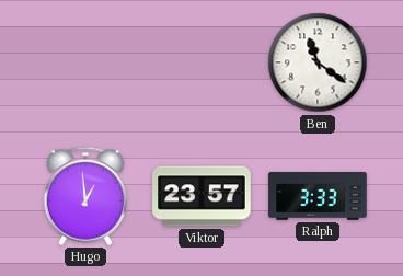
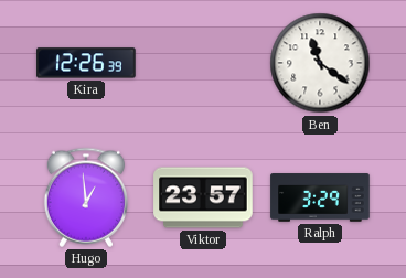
Kira: none -> 12:26 (86, 63)
Ralph: 3:33 -> 3:29 (320, 197)
